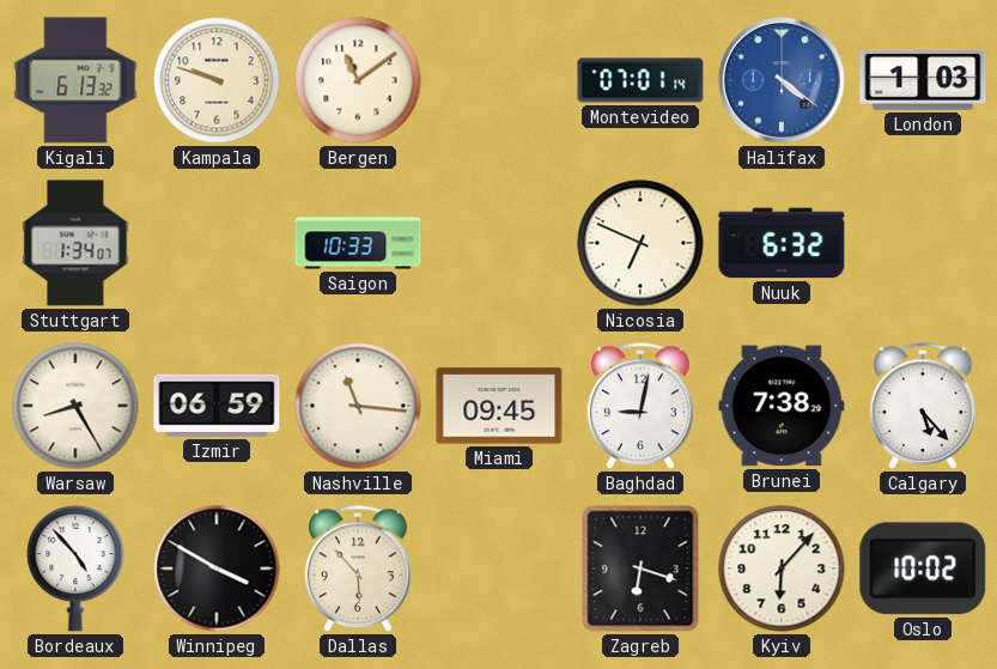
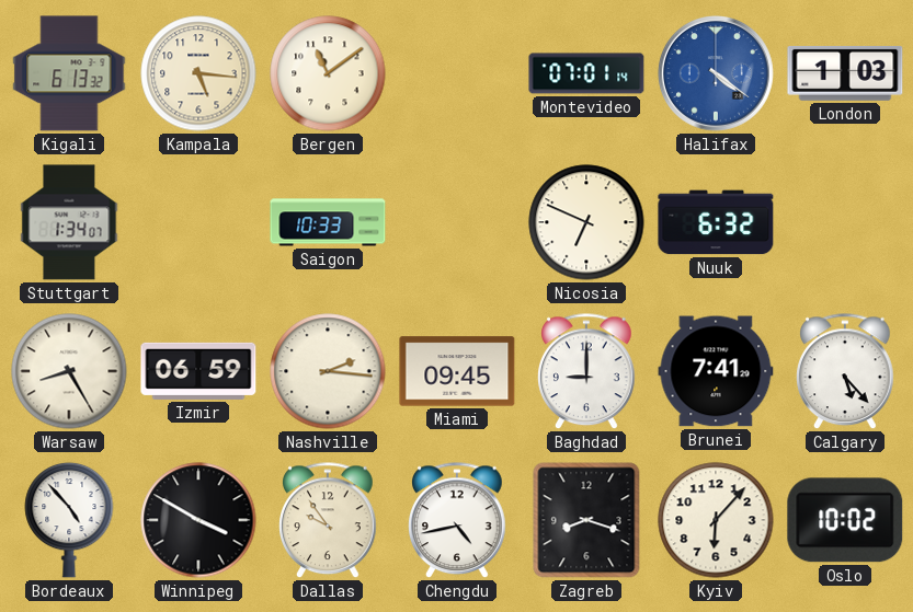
Kampala: 9:48 -> 5:16 (198, 73)
Nashville: 11:16 -> 2:16 (328, 371)
Baghdad: 9:02 -> 9:00 (586, 372)
Brunei: 7:38 -> 7:41 (716, 371)
Dallas: 5:53 -> 9:54 (328, 521)
Chengdu: none -> 4:43 (457, 521)
Zagreb: 6:18 -> 8:18 (586, 520)
